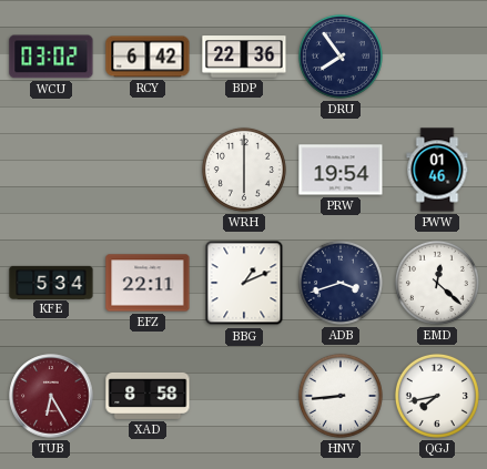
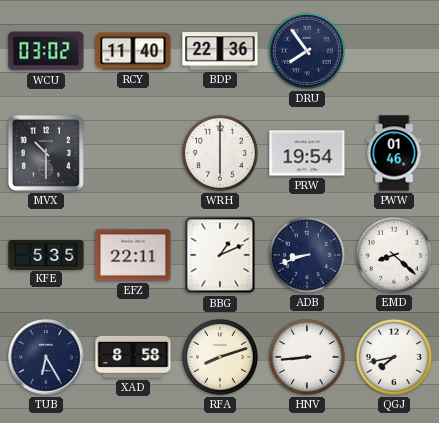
RCY: 6:42 -> 11:40 (133, 51)
MVX: none -> 10:30 (46, 153)
KFE: 5:34 -> 5:35 (46, 254)
ADB: 3:42 -> 8:42 (307, 255)
EMD: 12:22 -> 8:22 (394, 255)
TUB dial: burgundy -> navy (46, 357)
RFA: none -> 8:12 (220, 357)
